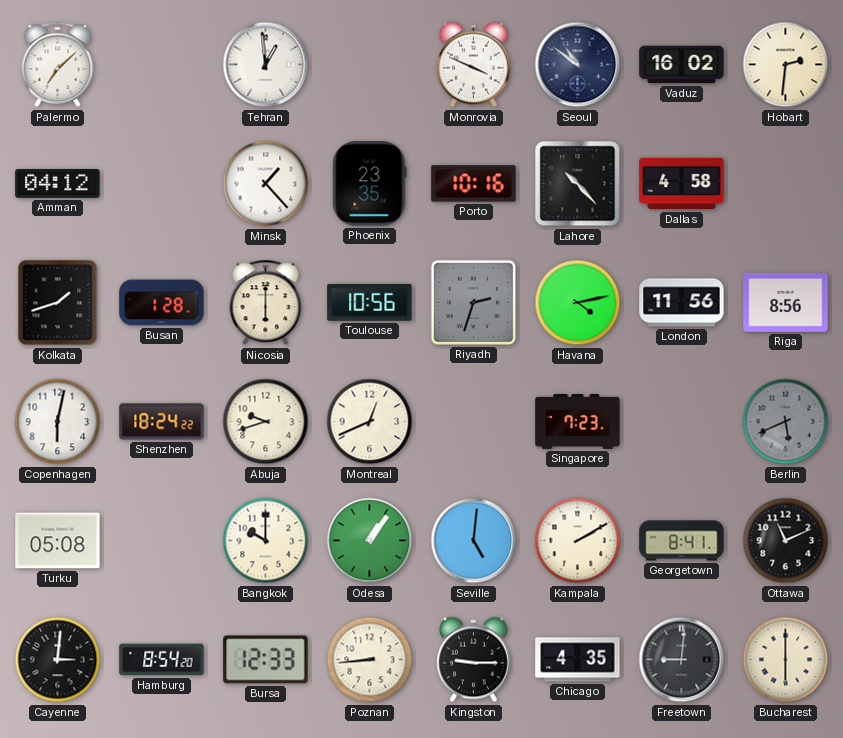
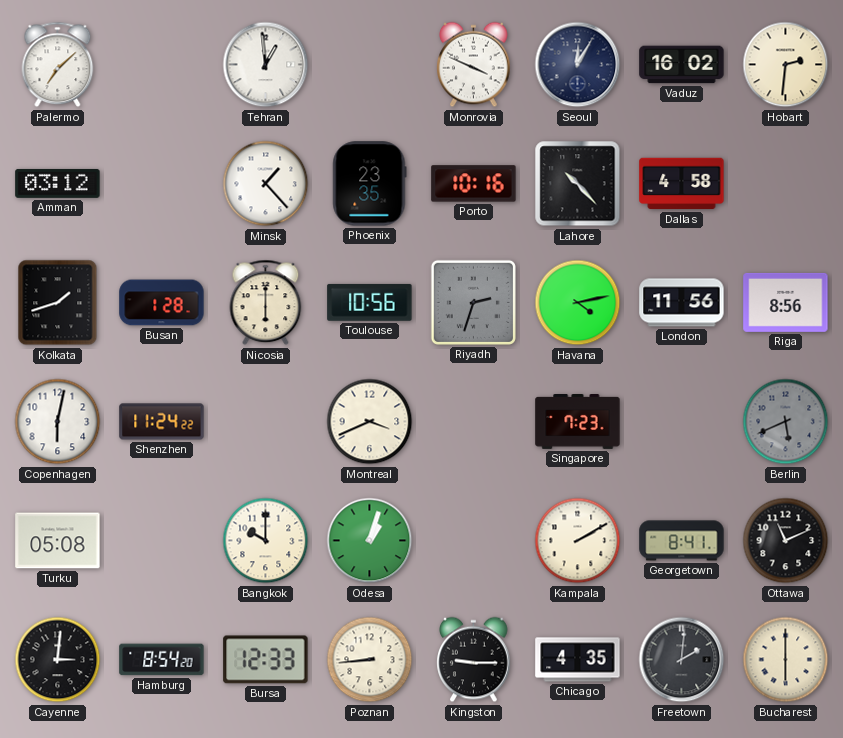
Seoul: 10:51 -> 12:05 (578, 65)
Amman: 04:12 -> 03:12 (58, 183)
Shenzhen: 18:24 -> 11:24 (162, 422)
Abuja: 9:42 -> none (266, 422)
Montreal: 12:41 -> 3:41 (370, 422)
Odesa: 1:06 -> 1:03 (370, 541)
Seville: 5:01 -> none (474, 541)
Freetown: 9:01 -> 2:01 (682, 660)
